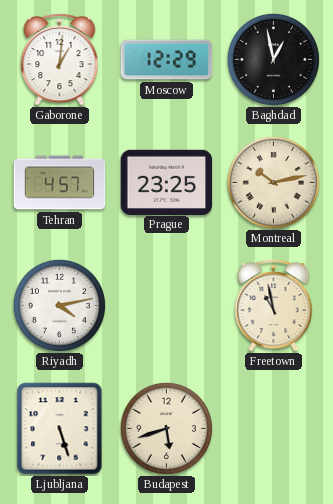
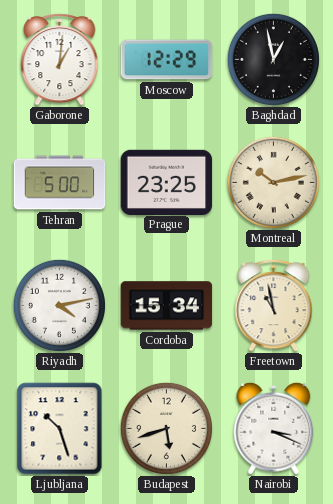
Tehran: 4:57 -> 5:00 (60, 183)
Cordoba: none -> 15:34 (167, 306)
Ljubljana: 5:27 -> 10:27 (60, 429)
Nairobi: none -> 3:19 (274, 428)
